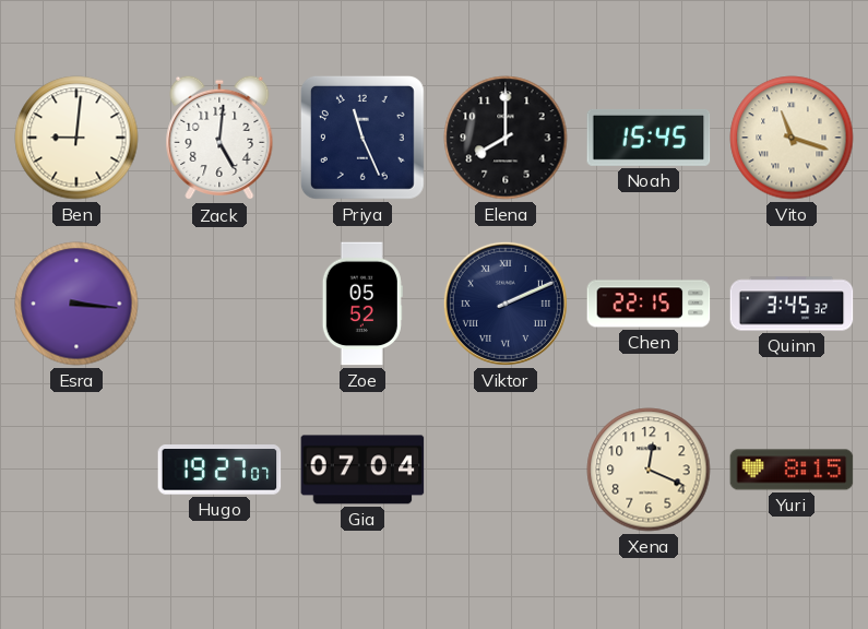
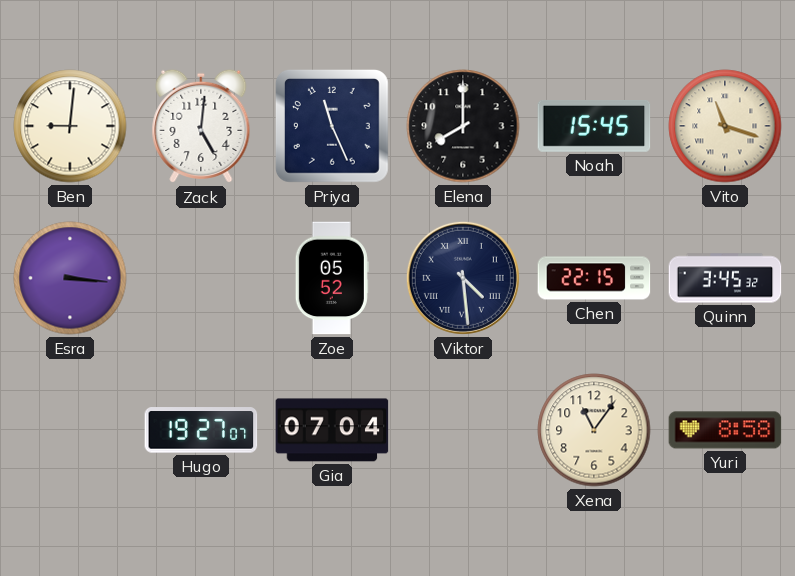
Viktor: 2:11 -> 4:29 (463, 278)
Xena: 12:19 -> 11:06 (594, 430)
Yuri: 8:15 -> 8:58 (725, 430)
